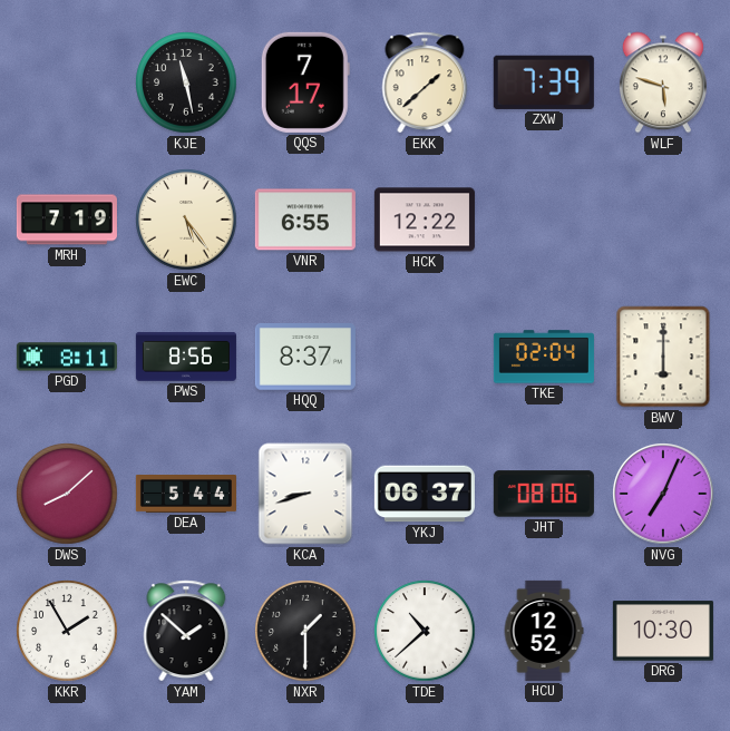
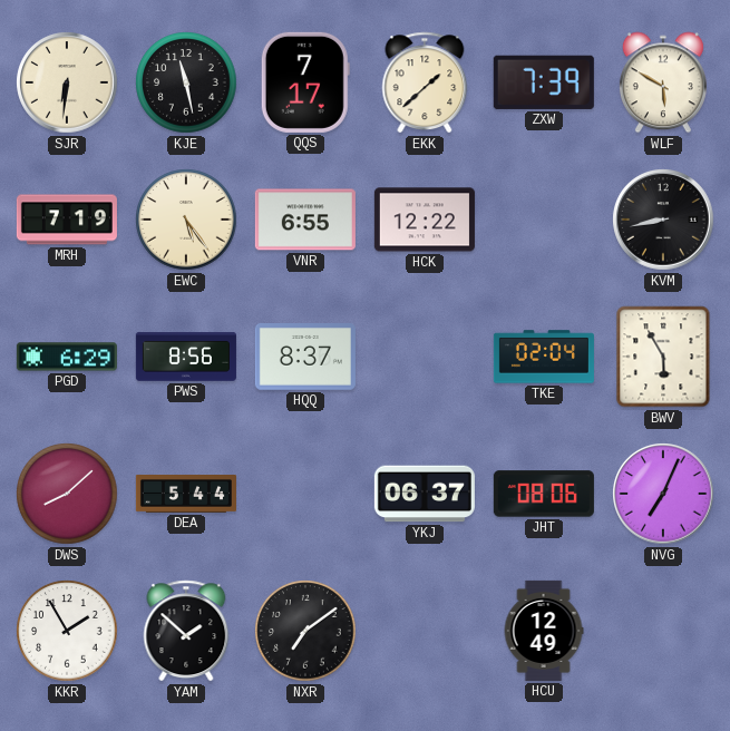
SJR: none -> 6:31 (67, 82)
WLF: 5:48 -> 5:50 (663, 82)
KVM: none -> 8:43 (663, 220)
PGD: 8:11 -> 6:29 (67, 357)
BWV: 6:00 -> 5:55 (663, 357)
KCA: 8:42 -> none (305, 494)
NXR: 1:30 -> 7:09 (305, 631)
TDE: 10:38 -> none (425, 631)
HCU: 12:52 -> 12:49 (544, 631)
DRG: 10:30 -> none (663, 631)
